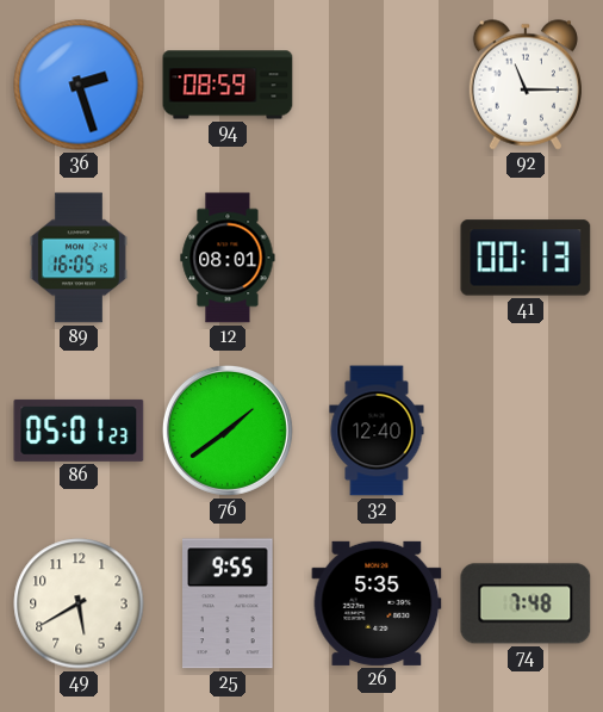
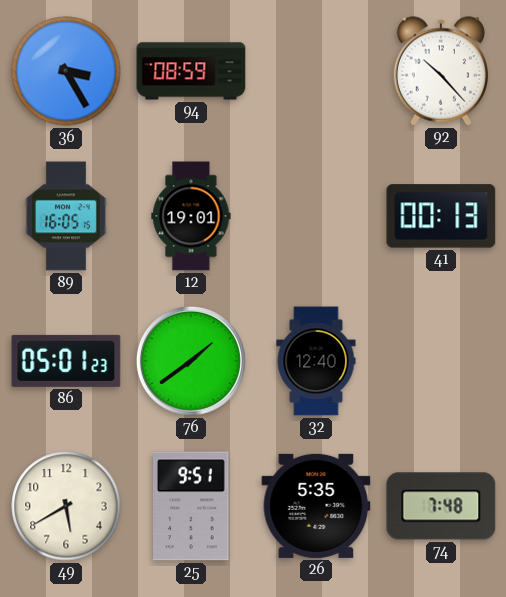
36: 2:27 -> 3:25 (66, 71)
92: 11:15 -> 10:23 (440, 71)
12: 08:01 -> 19:01 (191, 216)
25: 9:55 -> 9:51 (192, 506)
